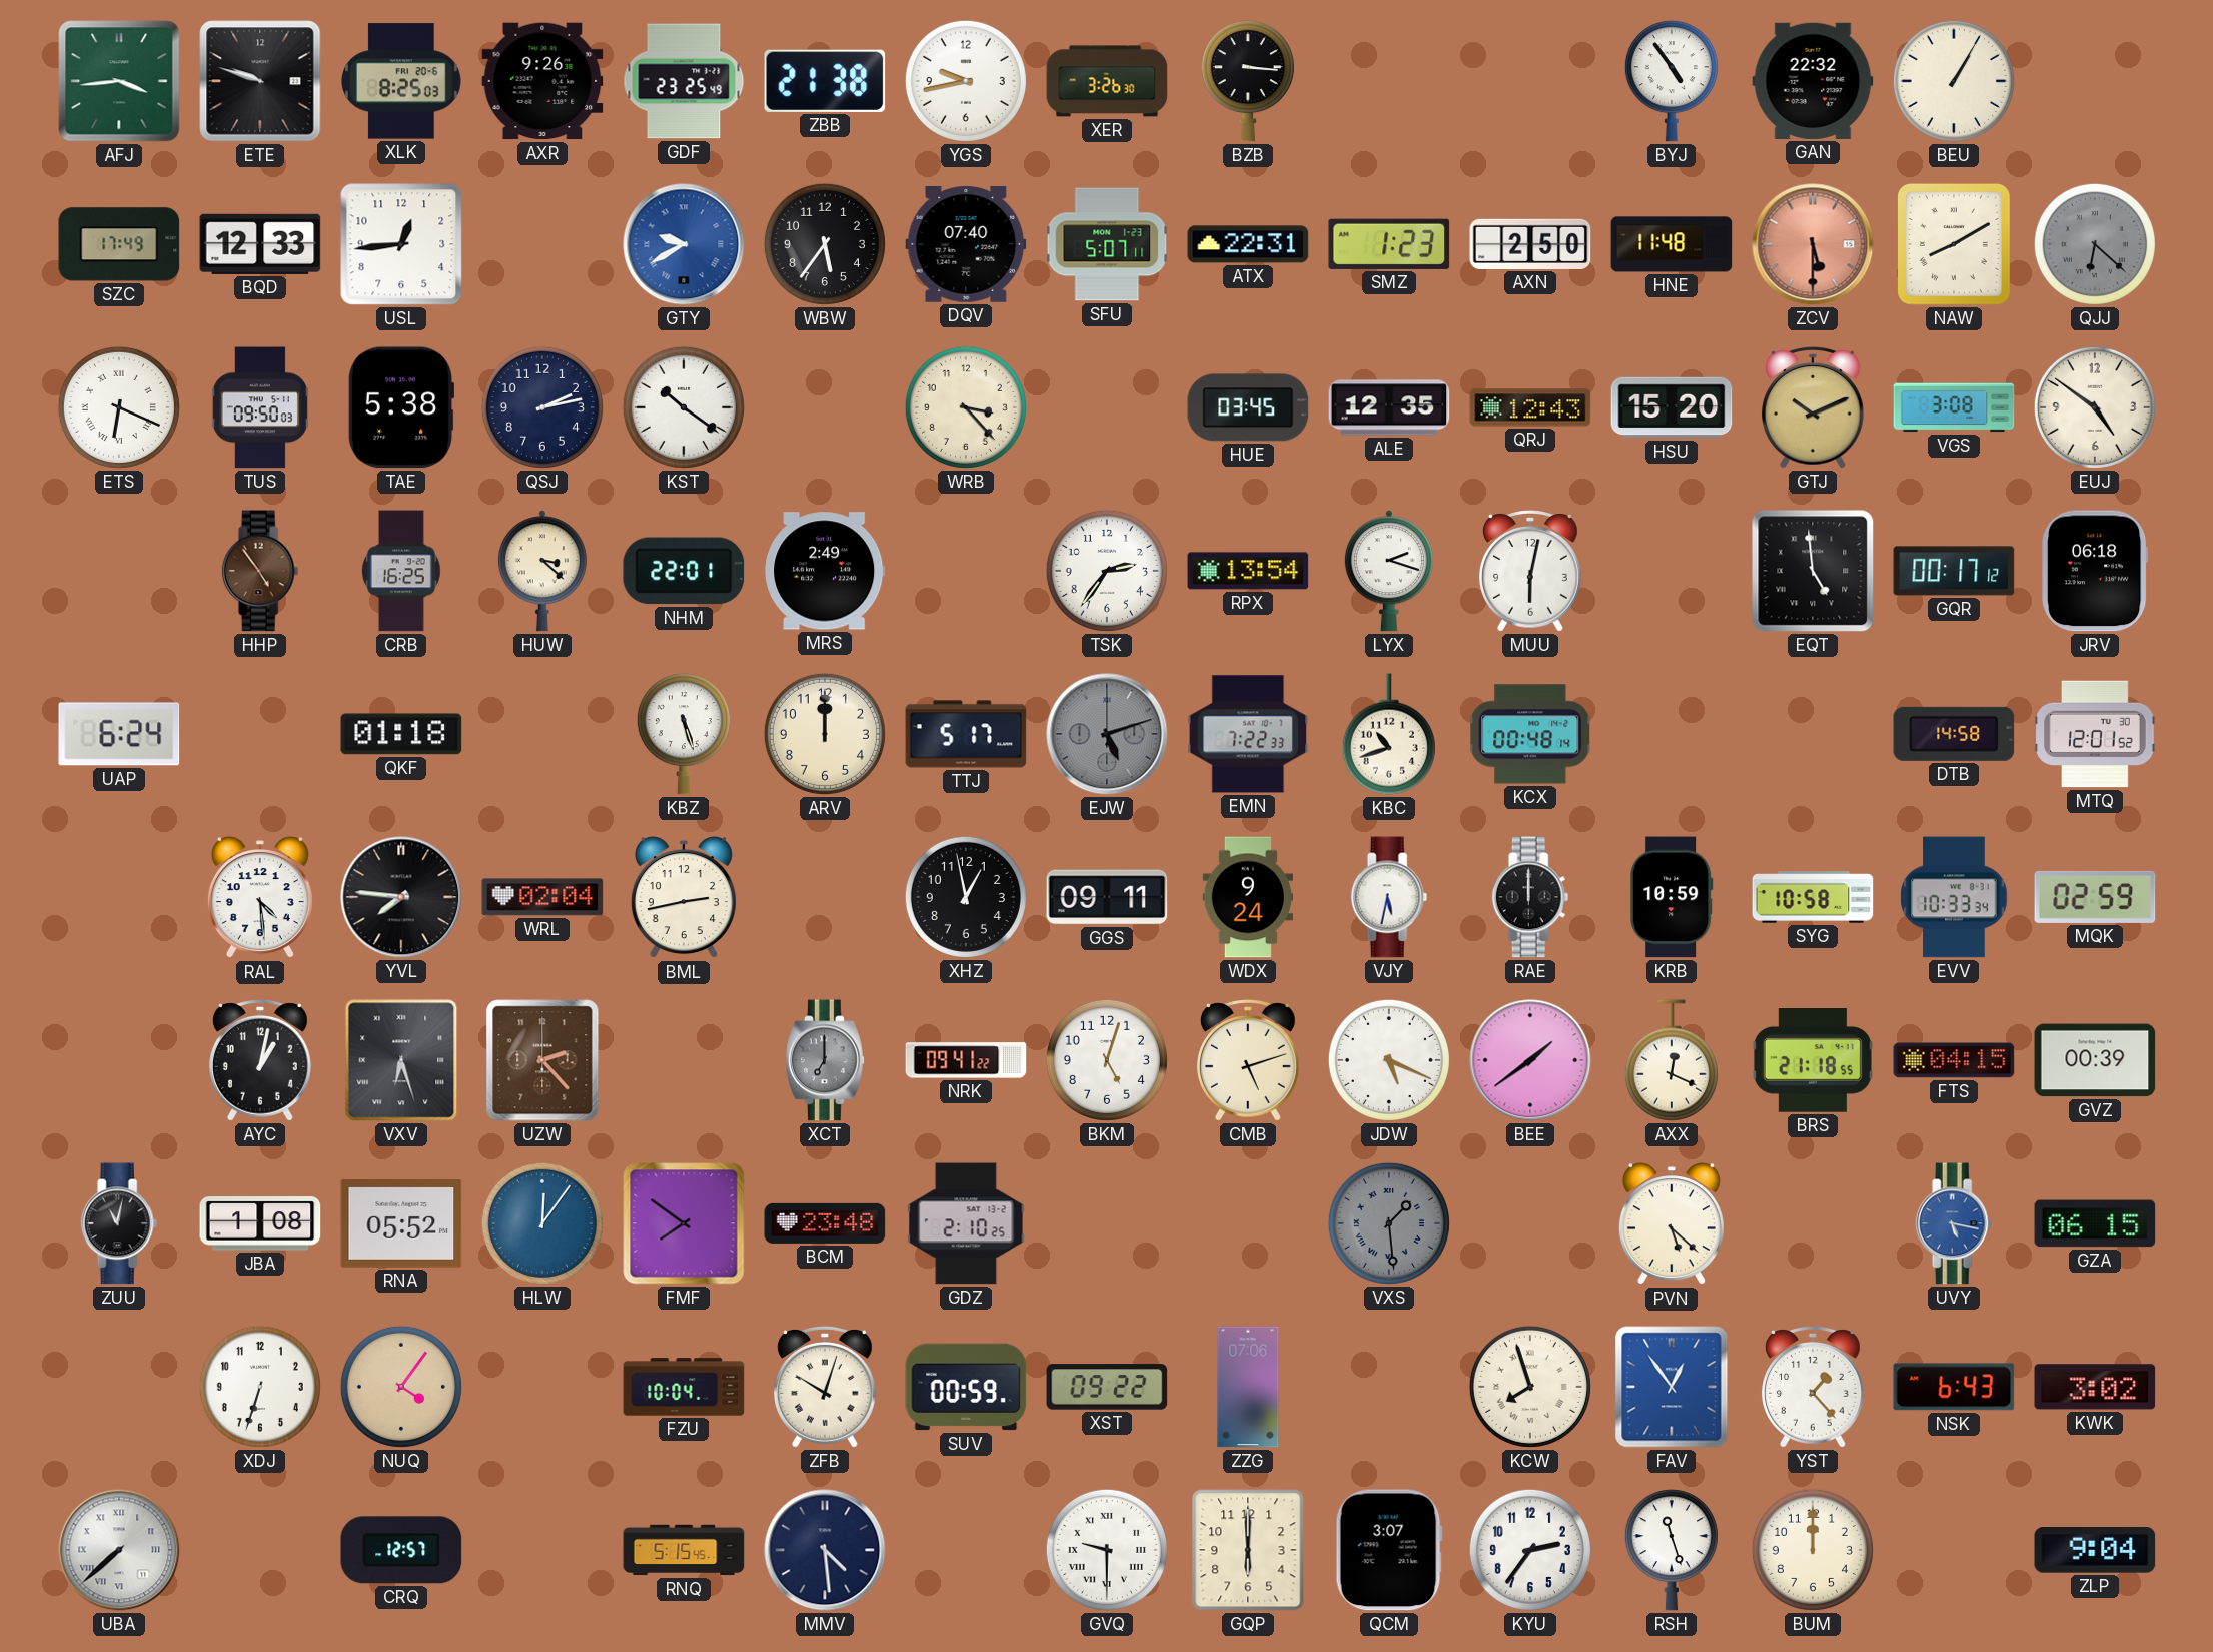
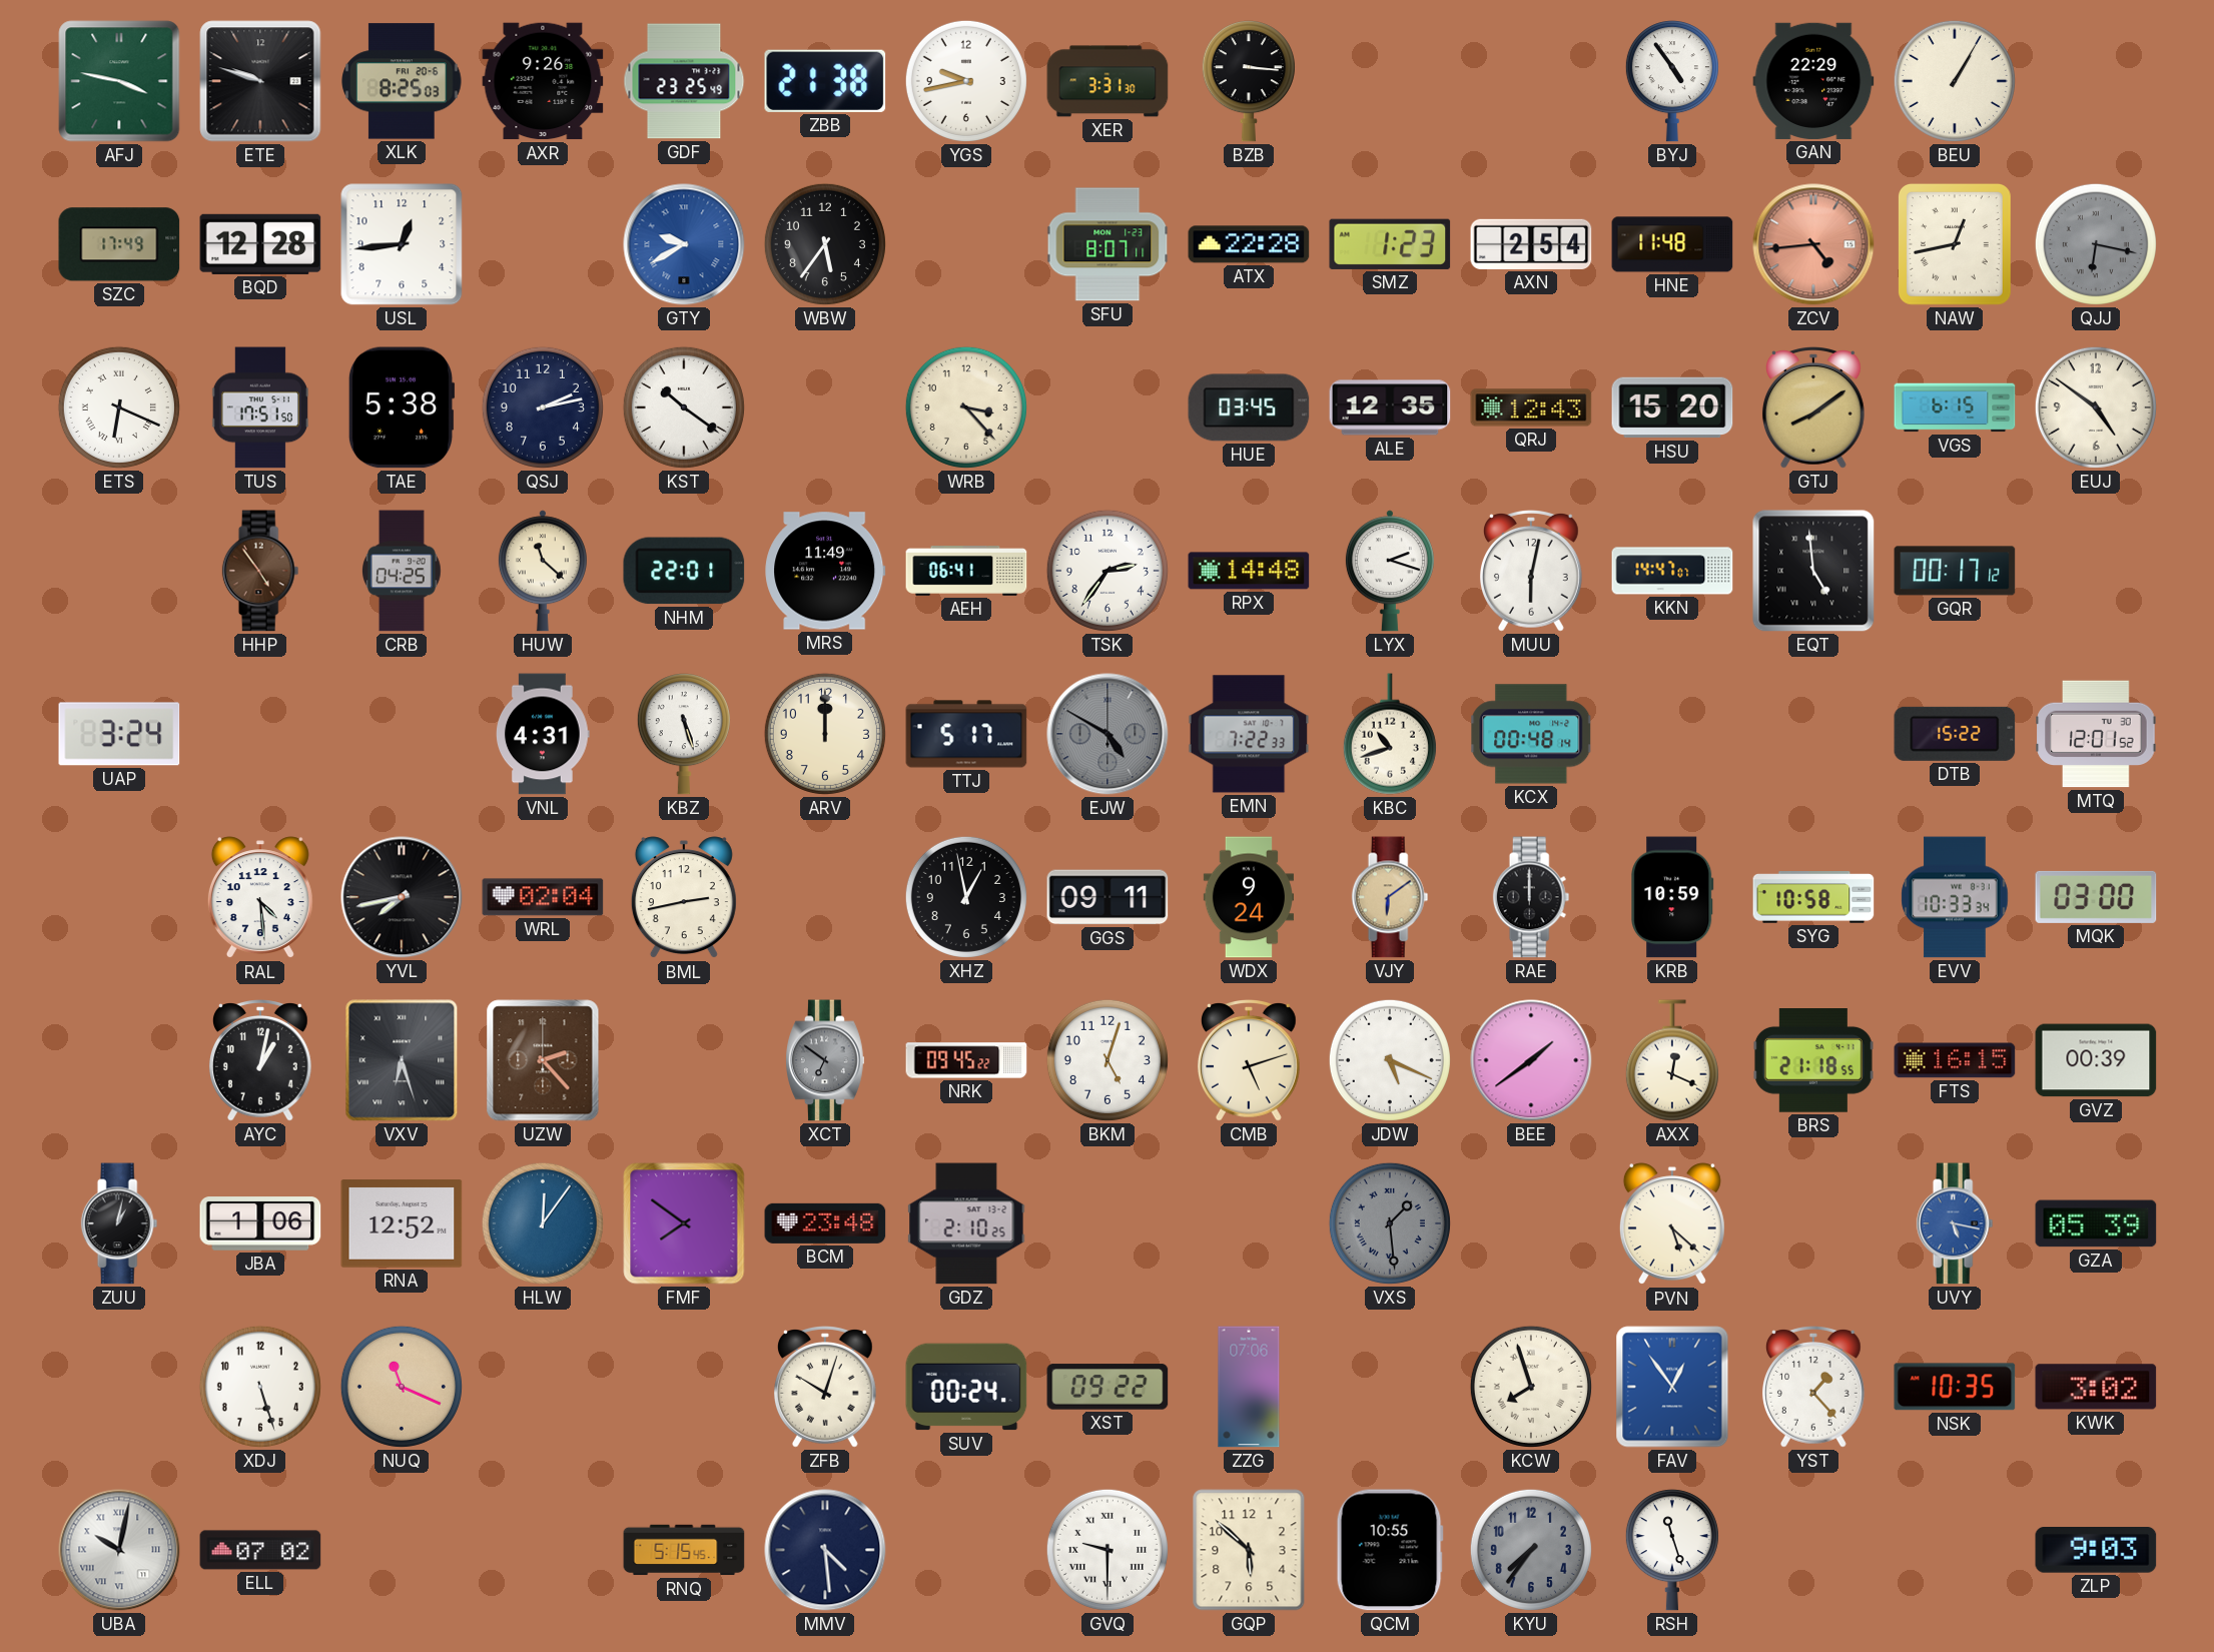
AFJ: 3:44 -> 3:47 (119, 81)
XER: 3:26 -> 3:31 (1108, 81)
GAN: 22:32 -> 22:29 (1813, 81)
BQD: 12:33 -> 12:28 (260, 244)
DQV: 07:40 -> none (966, 244)
SFU: 5:07 -> 8:07 (1108, 244)
ATX: 22:31 -> 22:28 (1249, 244)
AXN: 2:50 -> 2:54 (1531, 244)
ZCV: 5:30 -> 4:44 (1813, 244)
NAW: 8:10 -> 12:43 (1955, 244)
QJJ: 6:22 -> 6:17 (2096, 244)
TUS: 09:50 -> 17:51 (260, 407)
GTJ: 10:11 -> 8:09 (1813, 408)
VGS: 3:08 -> 6:15 (1955, 407)
CRB: 16:25 -> 04:25 (403, 571)
HUW: 3:22 -> 11:22 (543, 571)
MRS: 2:49 -> 11:49 (825, 571)
AEH: none -> 06:41 (966, 572)
RPX: 13:54 -> 14:48 (1249, 571)
KKN: none -> 14:47 (1672, 571)
JRV: 06:18 -> none (2095, 571)
UAP: 6:24 -> 3:24 (119, 734)
QKF: 01:18 -> none (401, 734)
VNL: none -> 4:31 (544, 734)
EJW: 5:12 -> 4:50 (1108, 734)
DTB: 14:58 -> 15:22 (1955, 734)
YVL: 7:46 -> 7:43 (402, 897)
VJY: 5:32 -> 6:09 (1390, 897)
VJY dial: white -> champagne (1390, 897)
MQK: 02:59 -> 03:00 (2096, 897)
XCT: 7:00 -> 6:51 (825, 1060)
NRK: 09:41 -> 09:45 (966, 1060)
FTS: 04:15 -> 16:15 (1955, 1060)
ZUU: 11:02 -> 1:02 (119, 1223)
JBA: 1:08 -> 1:06 (260, 1223)
RNA: 05:52 -> 12:52 (402, 1223)
GZA: 06:15 -> 05:39 (2096, 1223)
XDJ: 6:33 -> 5:27 (260, 1387)
NUQ: 4:06 -> 11:19 (402, 1387)
FZU: 10:04 -> none (684, 1387)
SUV: 00:59 -> 00:24 (966, 1387)
NSK: 6:43 -> 10:35 (1955, 1387)
UBA: 7:38 -> 10:02 (119, 1550)
ELL: none -> 07:02 (260, 1550)
CRQ: 12:57 -> none (401, 1550)
GQP: 6:00 -> 5:52 (1249, 1550)
QCM: 3:07 -> 10:55 (1390, 1550)
KYU: 2:36 -> 7:36 (1531, 1550)
KYU dial: white -> grey (1531, 1550)
BUM: 12:00 -> none (1813, 1550)
ZLP: 9:04 -> 9:03 (2096, 1550)
